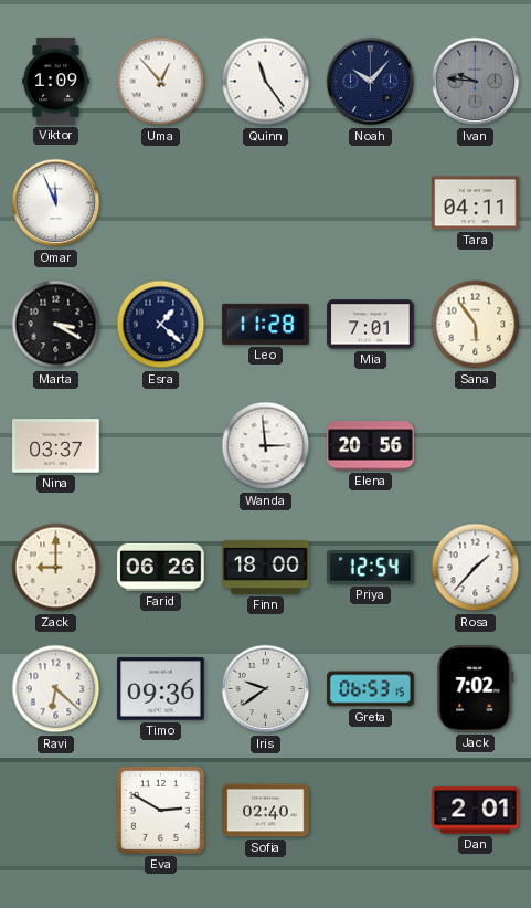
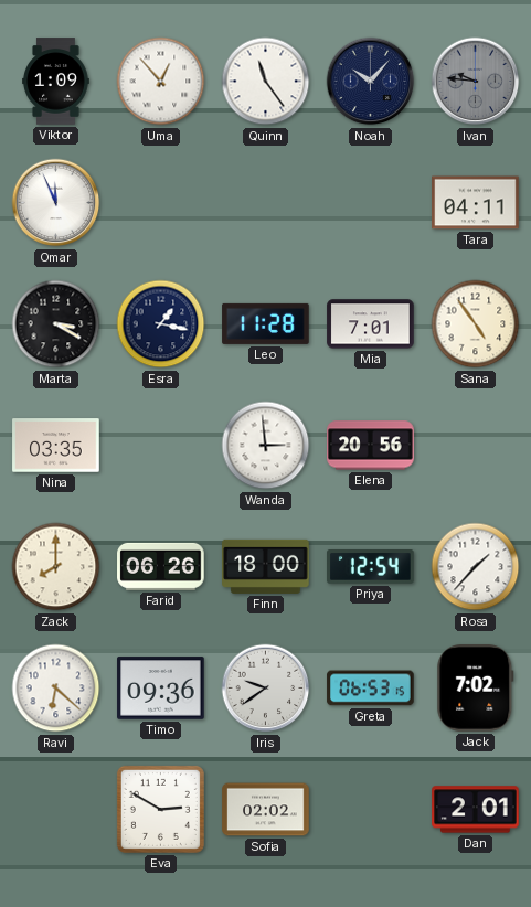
Esra: 1:22 -> 1:17 (161, 324)
Sana: 5:54 -> 4:54 (476, 324)
Nina: 03:37 -> 03:35 (56, 446)
Zack: 9:00 -> 8:00 (56, 567)
Sofia: 02:40 -> 02:02 (266, 810)
